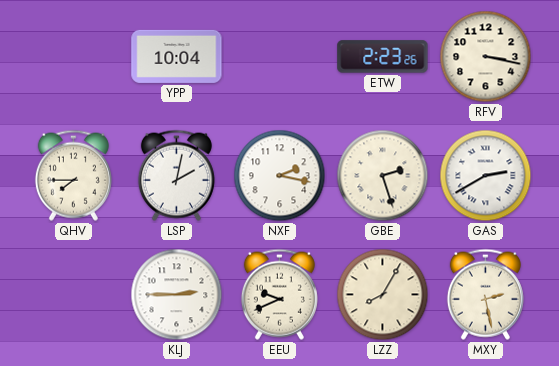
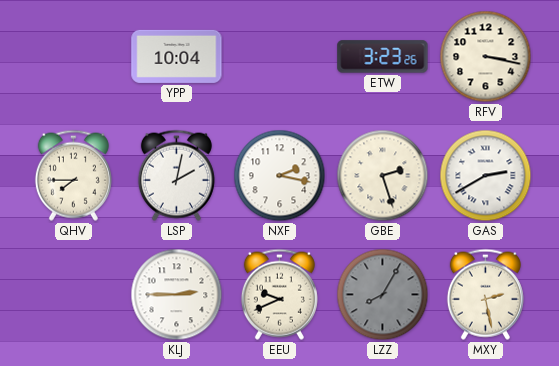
ETW: 2:23 -> 3:23 (383, 57)
LZZ dial: cream -> grey (383, 295)
